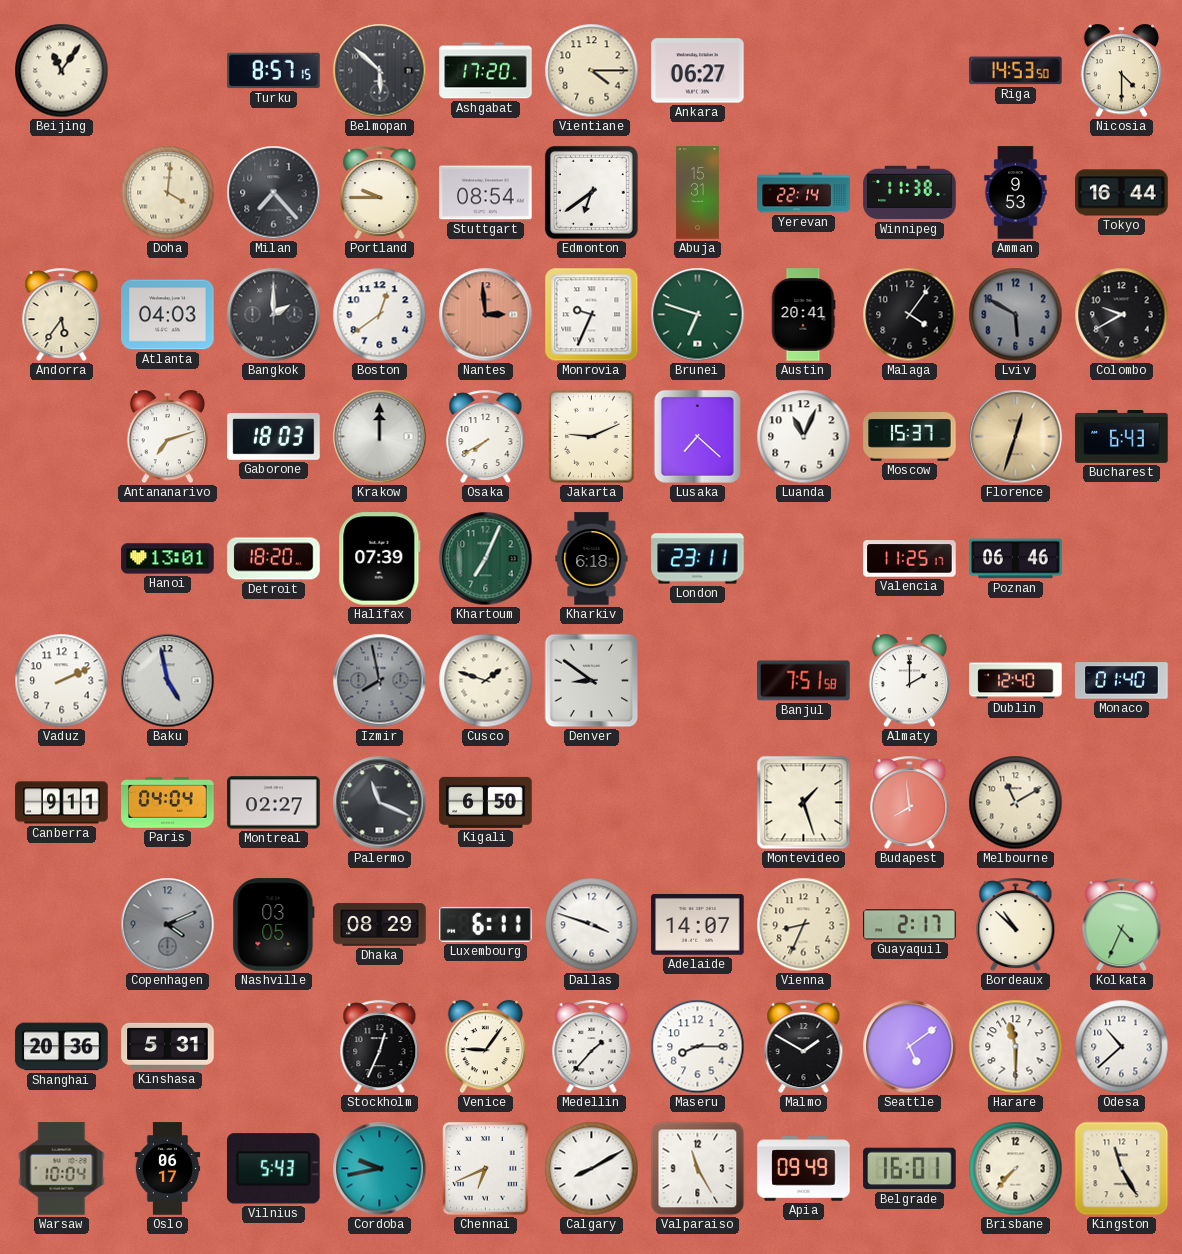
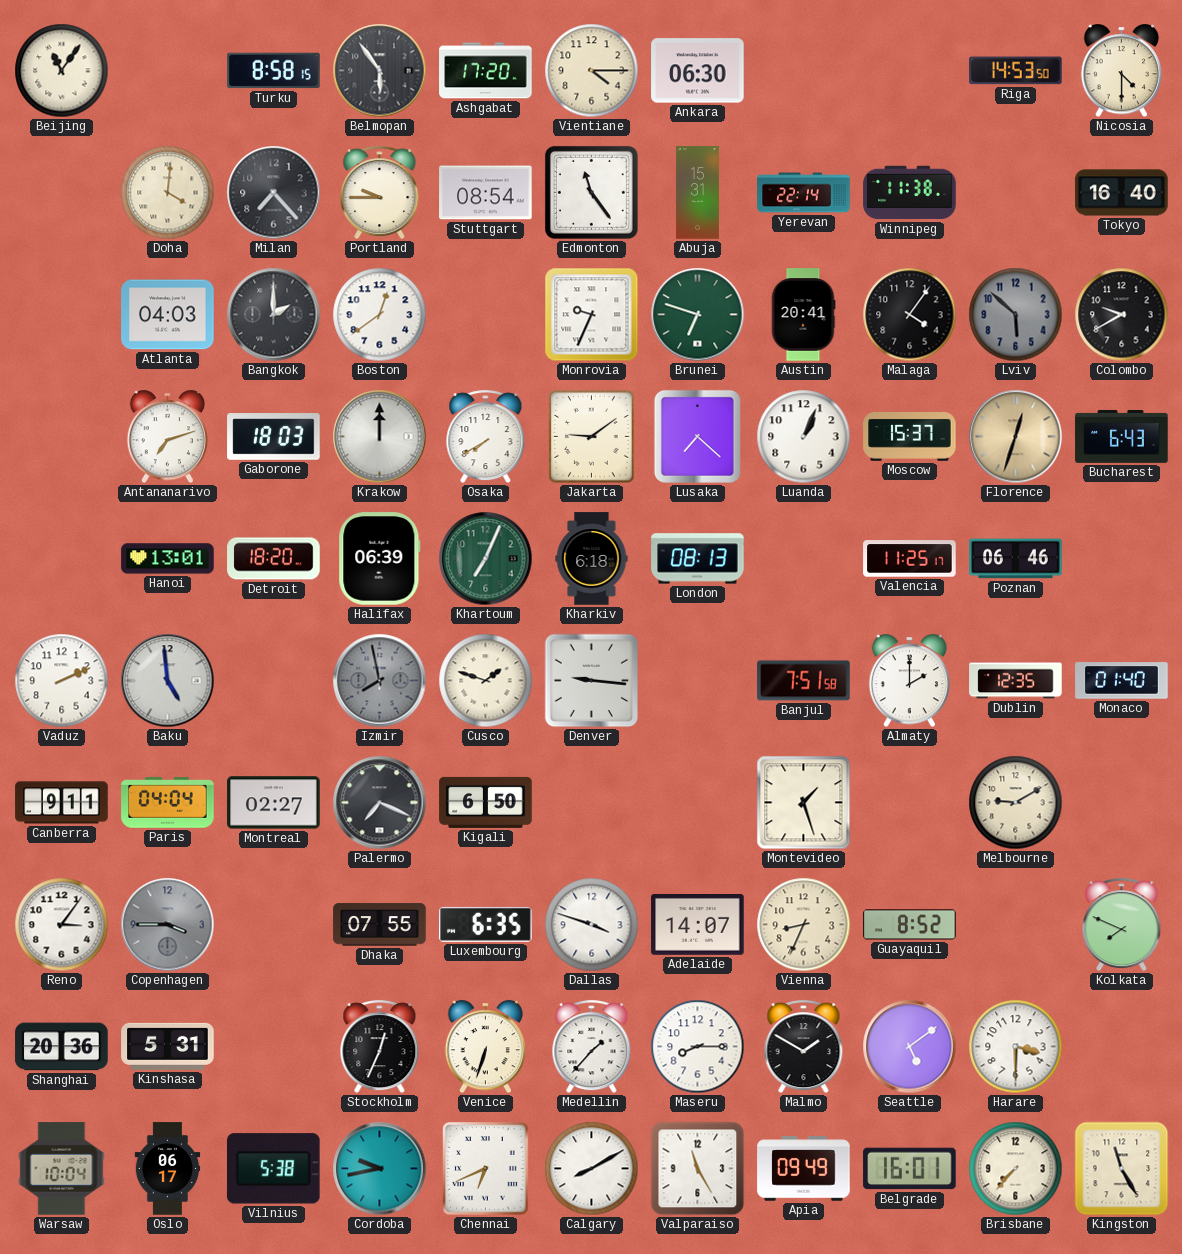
Turku: 8:57 -> 8:58 (274, 71)
Belmopan: 5:52 -> 5:54 (380, 71)
Ankara: 06:27 -> 06:30 (698, 71)
Edmonton: 6:39 -> 11:24 (591, 192)
Amman: 9:53 -> none (1016, 193)
Tokyo: 16:44 -> 16:40 (1122, 193)
Andorra: 5:36 -> none (62, 315)
Nantes: 2:59 -> none (486, 315)
Lviv: 5:50 -> 5:52 (1016, 315)
Jakarta: 9:11 -> 9:09 (592, 437)
Luanda: 11:04 -> 1:04 (804, 437)
Halifax: 07:39 -> 06:39 (380, 559)
London: 23:11 -> 08:13 (698, 559)
Baku: 4:58 -> 4:59 (168, 681)
Denver: 8:51 -> 9:16 (592, 681)
Dublin: 12:40 -> 12:35 (1016, 681)
Palermo: 11:19 -> 7:19 (380, 803)
Budapest: 7:59 -> none (910, 803)
Melbourne: 11:10 -> 9:10 (1016, 803)
Reno: none -> 3:06 (62, 925)
Copenhagen: 4:11 -> 3:45 (168, 925)
Nashville: 03:05 -> none (274, 925)
Dhaka: 08:29 -> 07:55 (380, 925)
Luxembourg: 6:11 -> 6:35 (486, 924)
Guayaquil: 2:17 -> 8:52 (910, 925)
Bordeaux: 10:52 -> none (1016, 925)
Kolkata: 4:34 -> 7:49 (1122, 925)
Venice: 9:06 -> 6:33 (485, 1047)
Harare: 11:30 -> 3:30 (1016, 1047)
Odesa: 10:38 -> none (1122, 1047)
Vilnius: 5:43 -> 5:38 (274, 1169)
